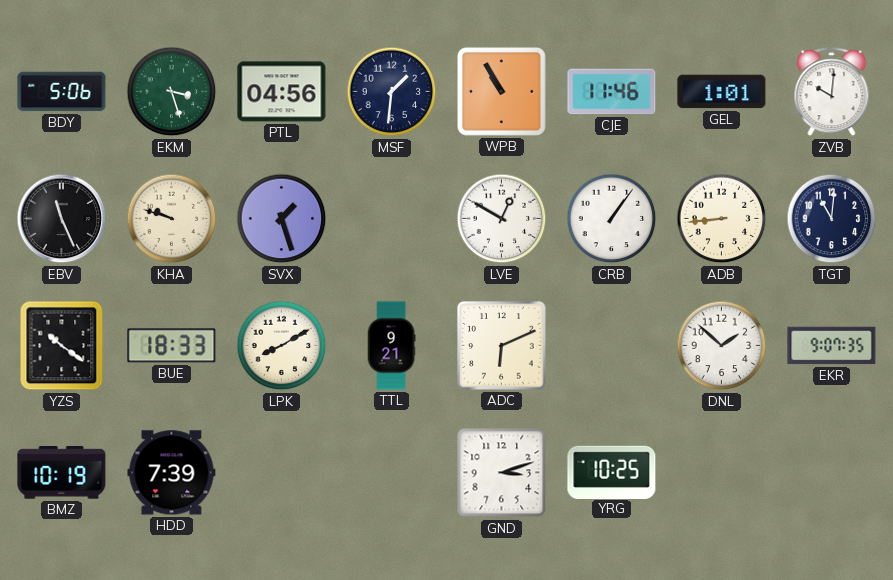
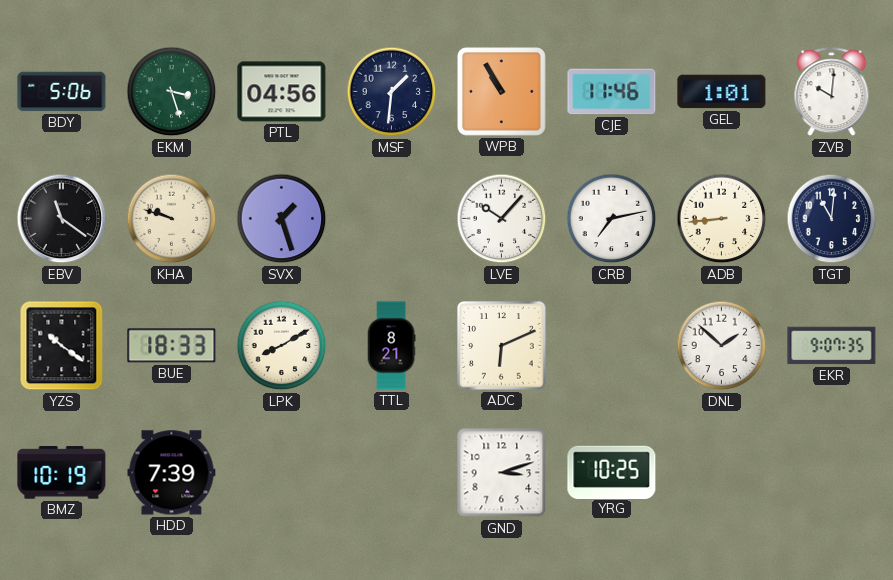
EBV: 11:26 -> 11:21 (62, 219)
LVE: 12:50 -> 10:07 (502, 219)
CRB: 1:06 -> 7:13 (612, 219)
TTL: 9:21 -> 8:21 (391, 346)
